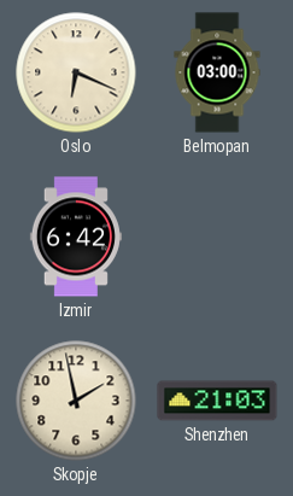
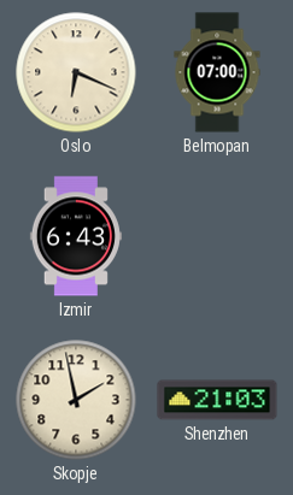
Belmopan: 03:00 -> 07:00 (217, 72)
Izmir: 6:42 -> 6:43 (76, 236)
